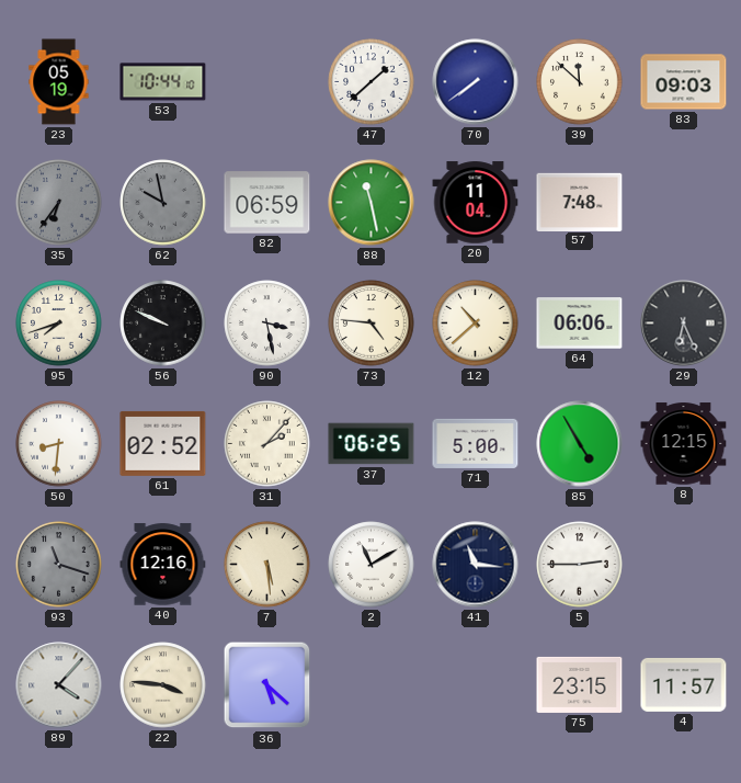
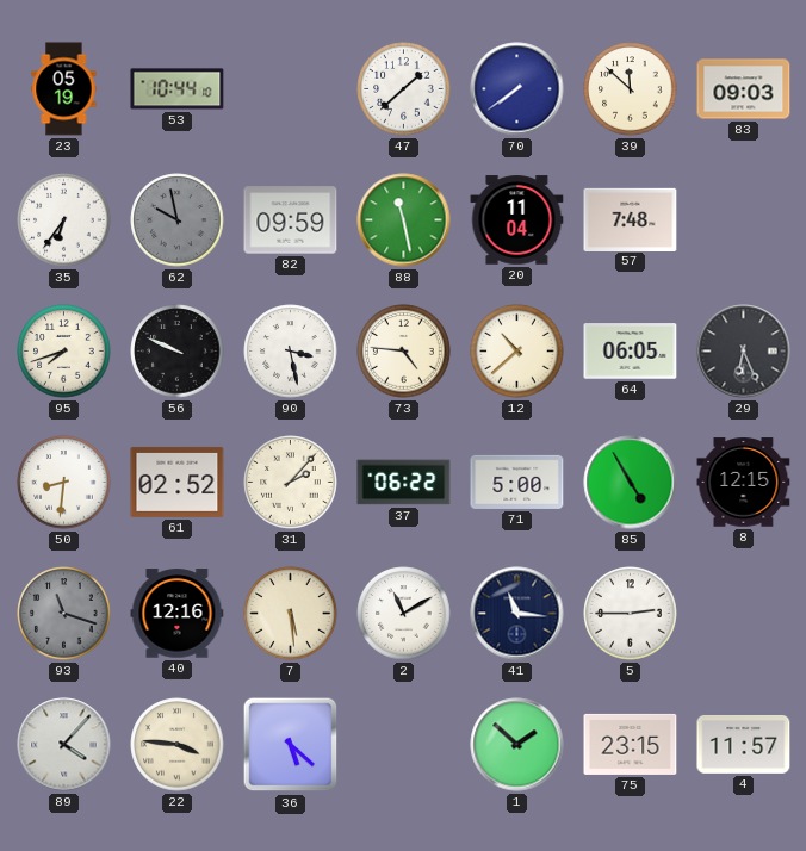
35 dial: grey -> white (64, 220)
82: 06:59 -> 09:59 (291, 220)
64: 06:06 -> 06:05 (631, 352)
37: 06:25 -> 06:22 (404, 483)
1: none -> 1:52 (517, 745)
